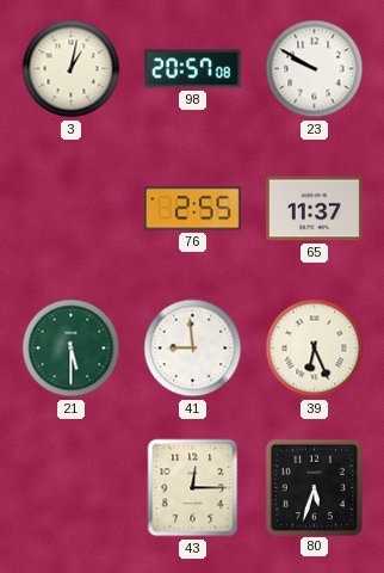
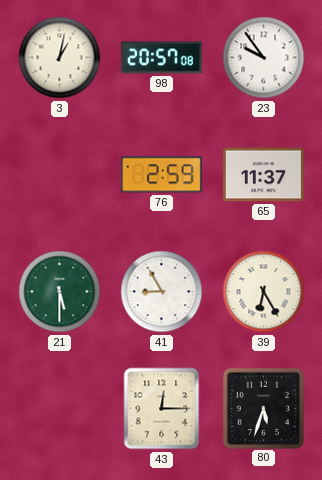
23: 9:50 -> 9:54 (264, 58)
76: 2:55 -> 2:59 (161, 175)
41: 8:59 -> 8:55 (162, 292)
39: 6:26 -> 6:25 (264, 292)
